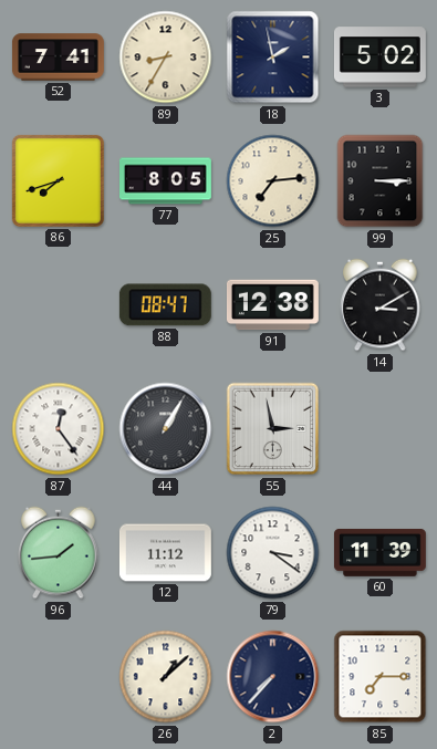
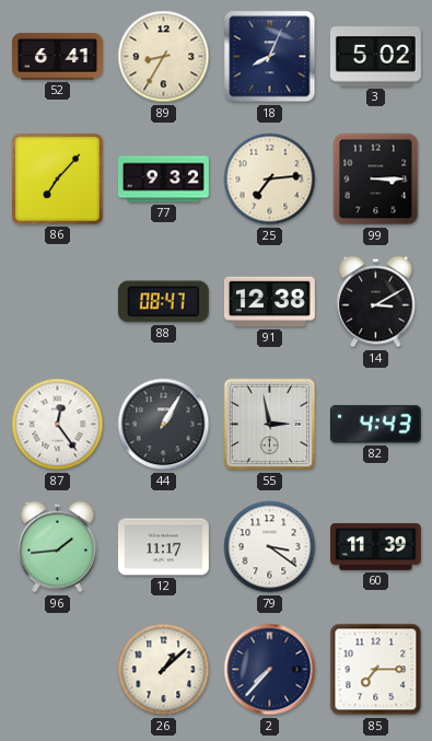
52: 7:41 -> 6:41 (57, 57)
18: 1:58 -> 8:04 (270, 57)
86: 7:42 -> 7:07 (57, 178)
77: 8:05 -> 9:32 (164, 180)
82: none -> 4:43 (375, 425)
12: 11:12 -> 11:17 (163, 547)
